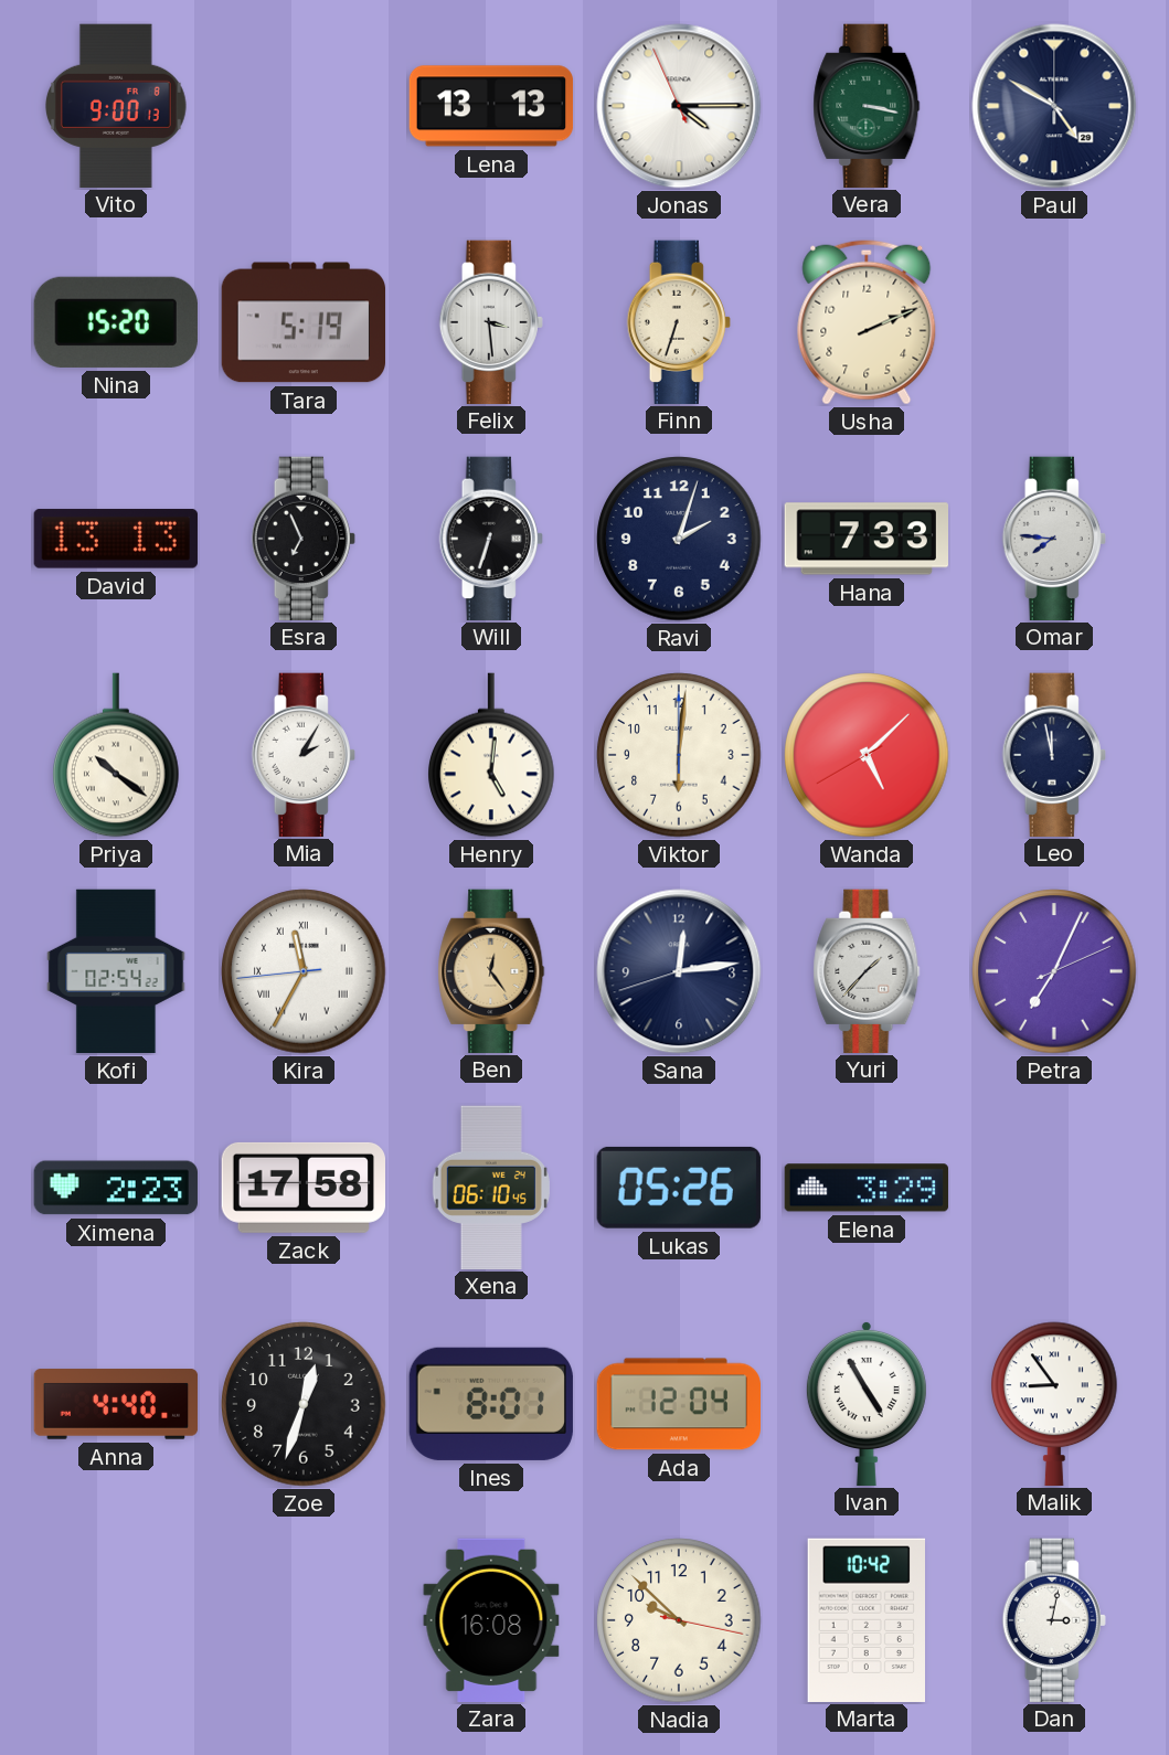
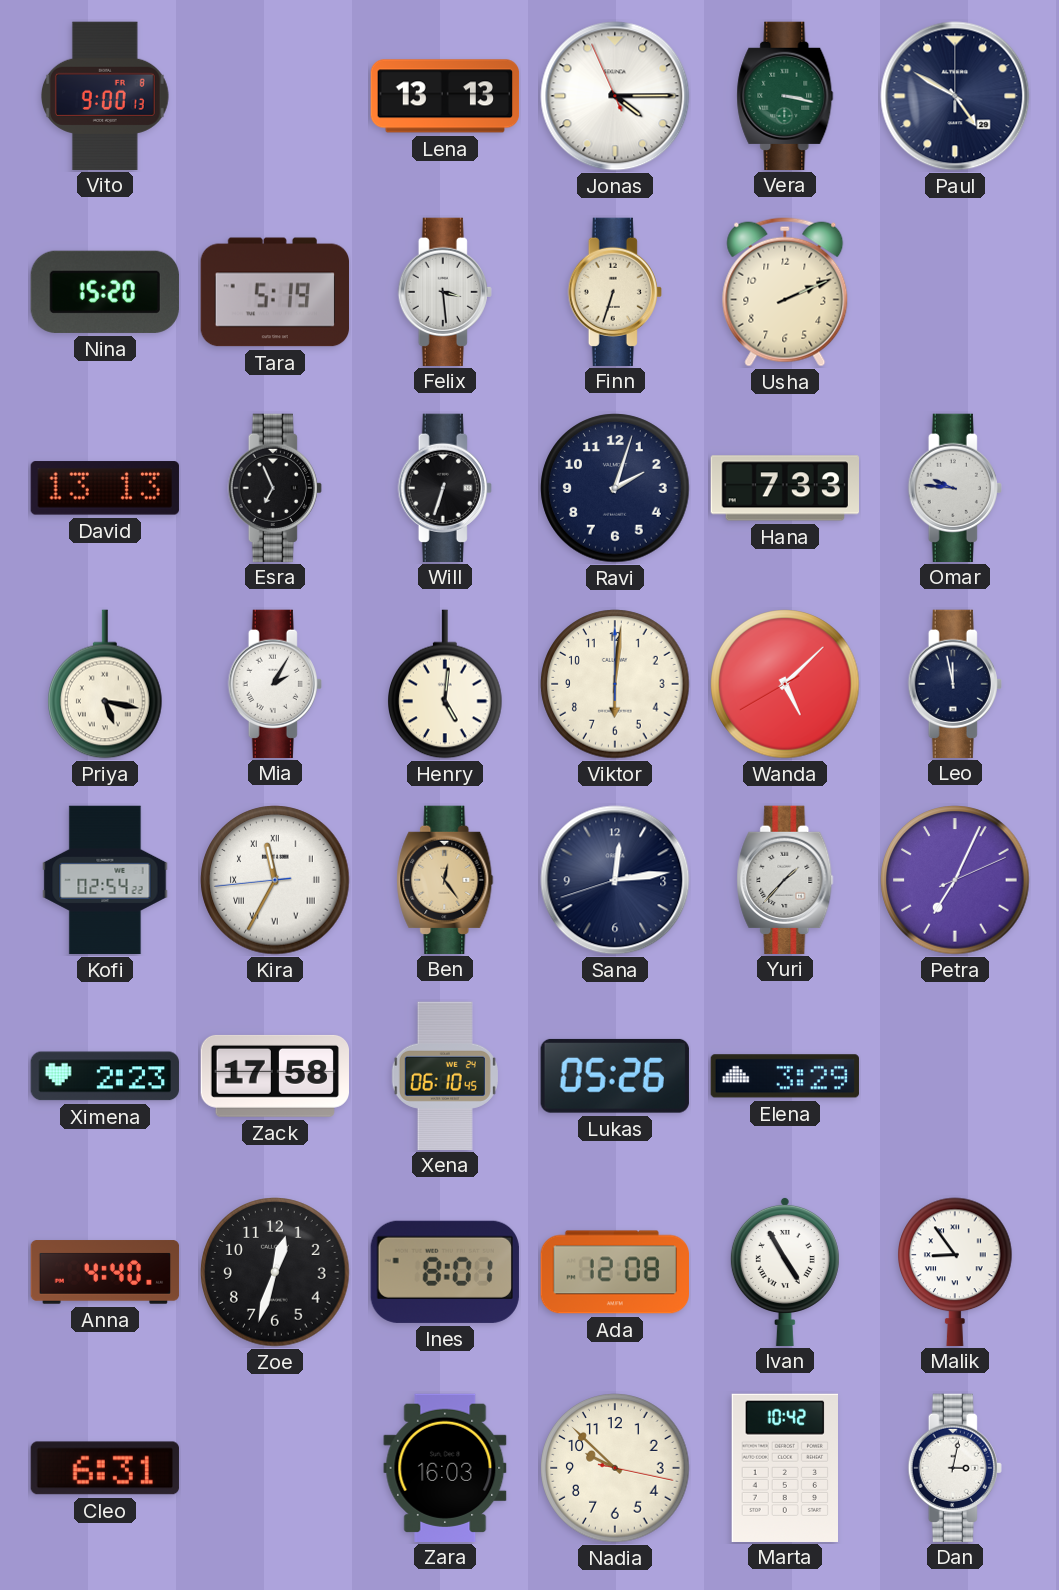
Omar: 7:46 -> 9:46 (955, 487)
Priya: 10:21 -> 5:17 (105, 684)
Ada: 12:04 -> 12:08 (614, 1272)
Cleo: none -> 6:31 (105, 1468)
Zara: 16:08 -> 16:03 (445, 1467)
